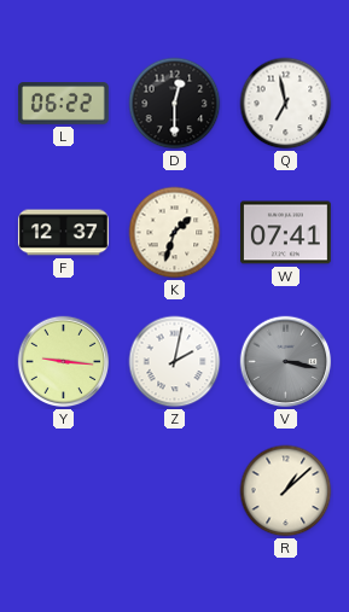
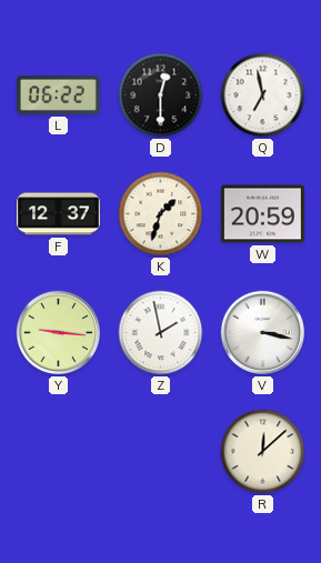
W: 07:41 -> 20:59 (262, 214)
Z: 2:02 -> 1:58 (161, 333)
V dial: grey -> white (263, 333)
R: 1:08 -> 12:08 (263, 452)
